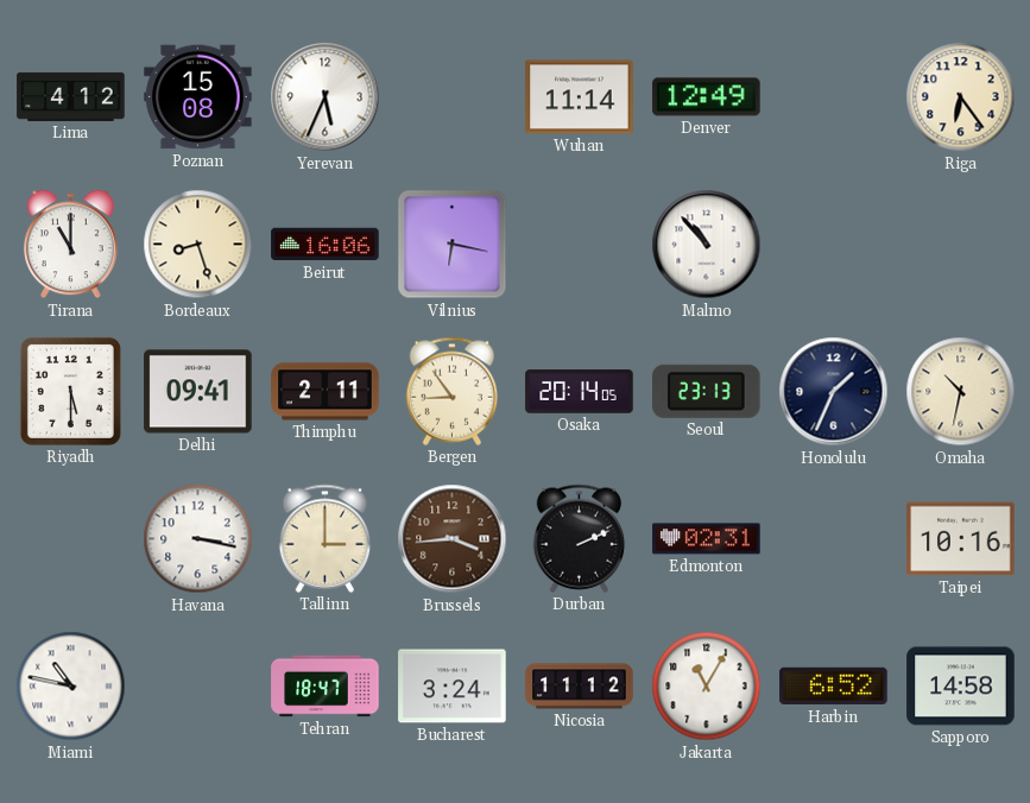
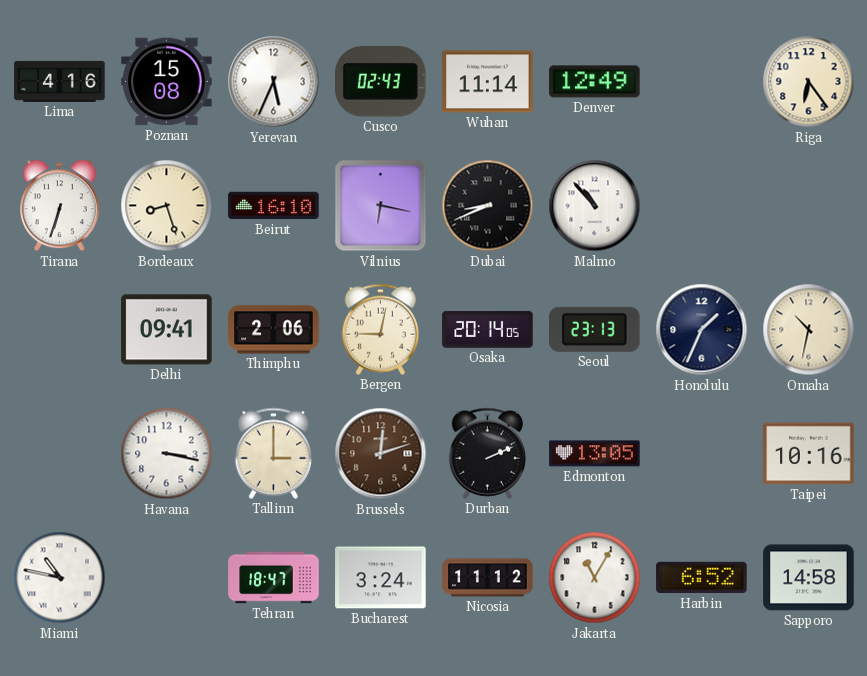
Lima: 4:12 -> 4:16 (60, 81)
Cusco: none -> 02:43 (381, 82)
Tirana: 11:00 -> 6:33 (60, 206)
Beirut: 16:06 -> 16:10 (274, 206)
Dubai: none -> 8:41 (488, 206)
Riyadh: 5:30 -> none (70, 391)
Thimphu: 2:11 -> 2:06 (274, 330)
Bergen: 8:54 -> 9:02 (381, 329)
Brussels: 3:44 -> 12:12 (381, 454)
Edmonton: 02:31 -> 13:05 (595, 454)
